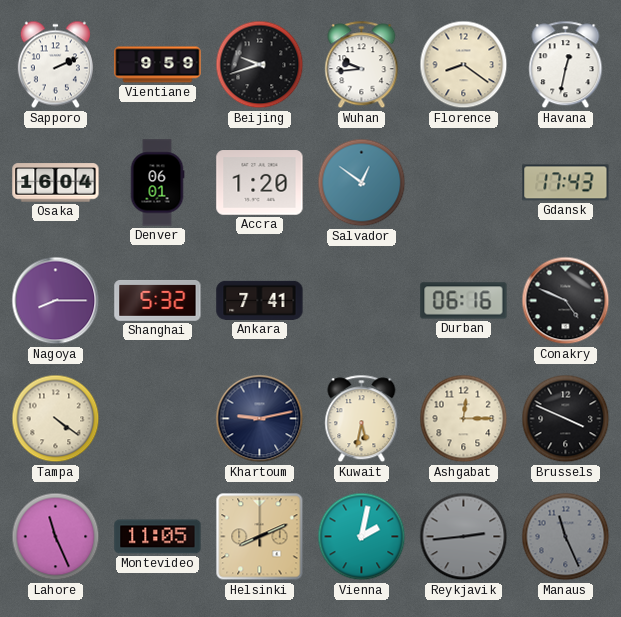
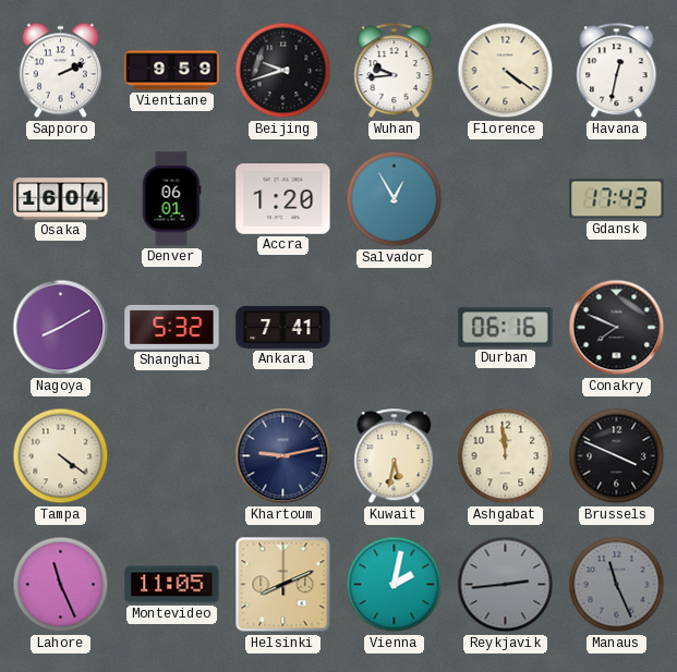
Florence: 8:21 -> 4:21 (506, 71)
Salvador: 12:51 -> 12:55 (395, 199)
Nagoya: 8:15 -> 8:10 (61, 328)
Conakry: 4:49 -> 7:49 (617, 328)
Ashgabat: 12:15 -> 11:59 (506, 456)
